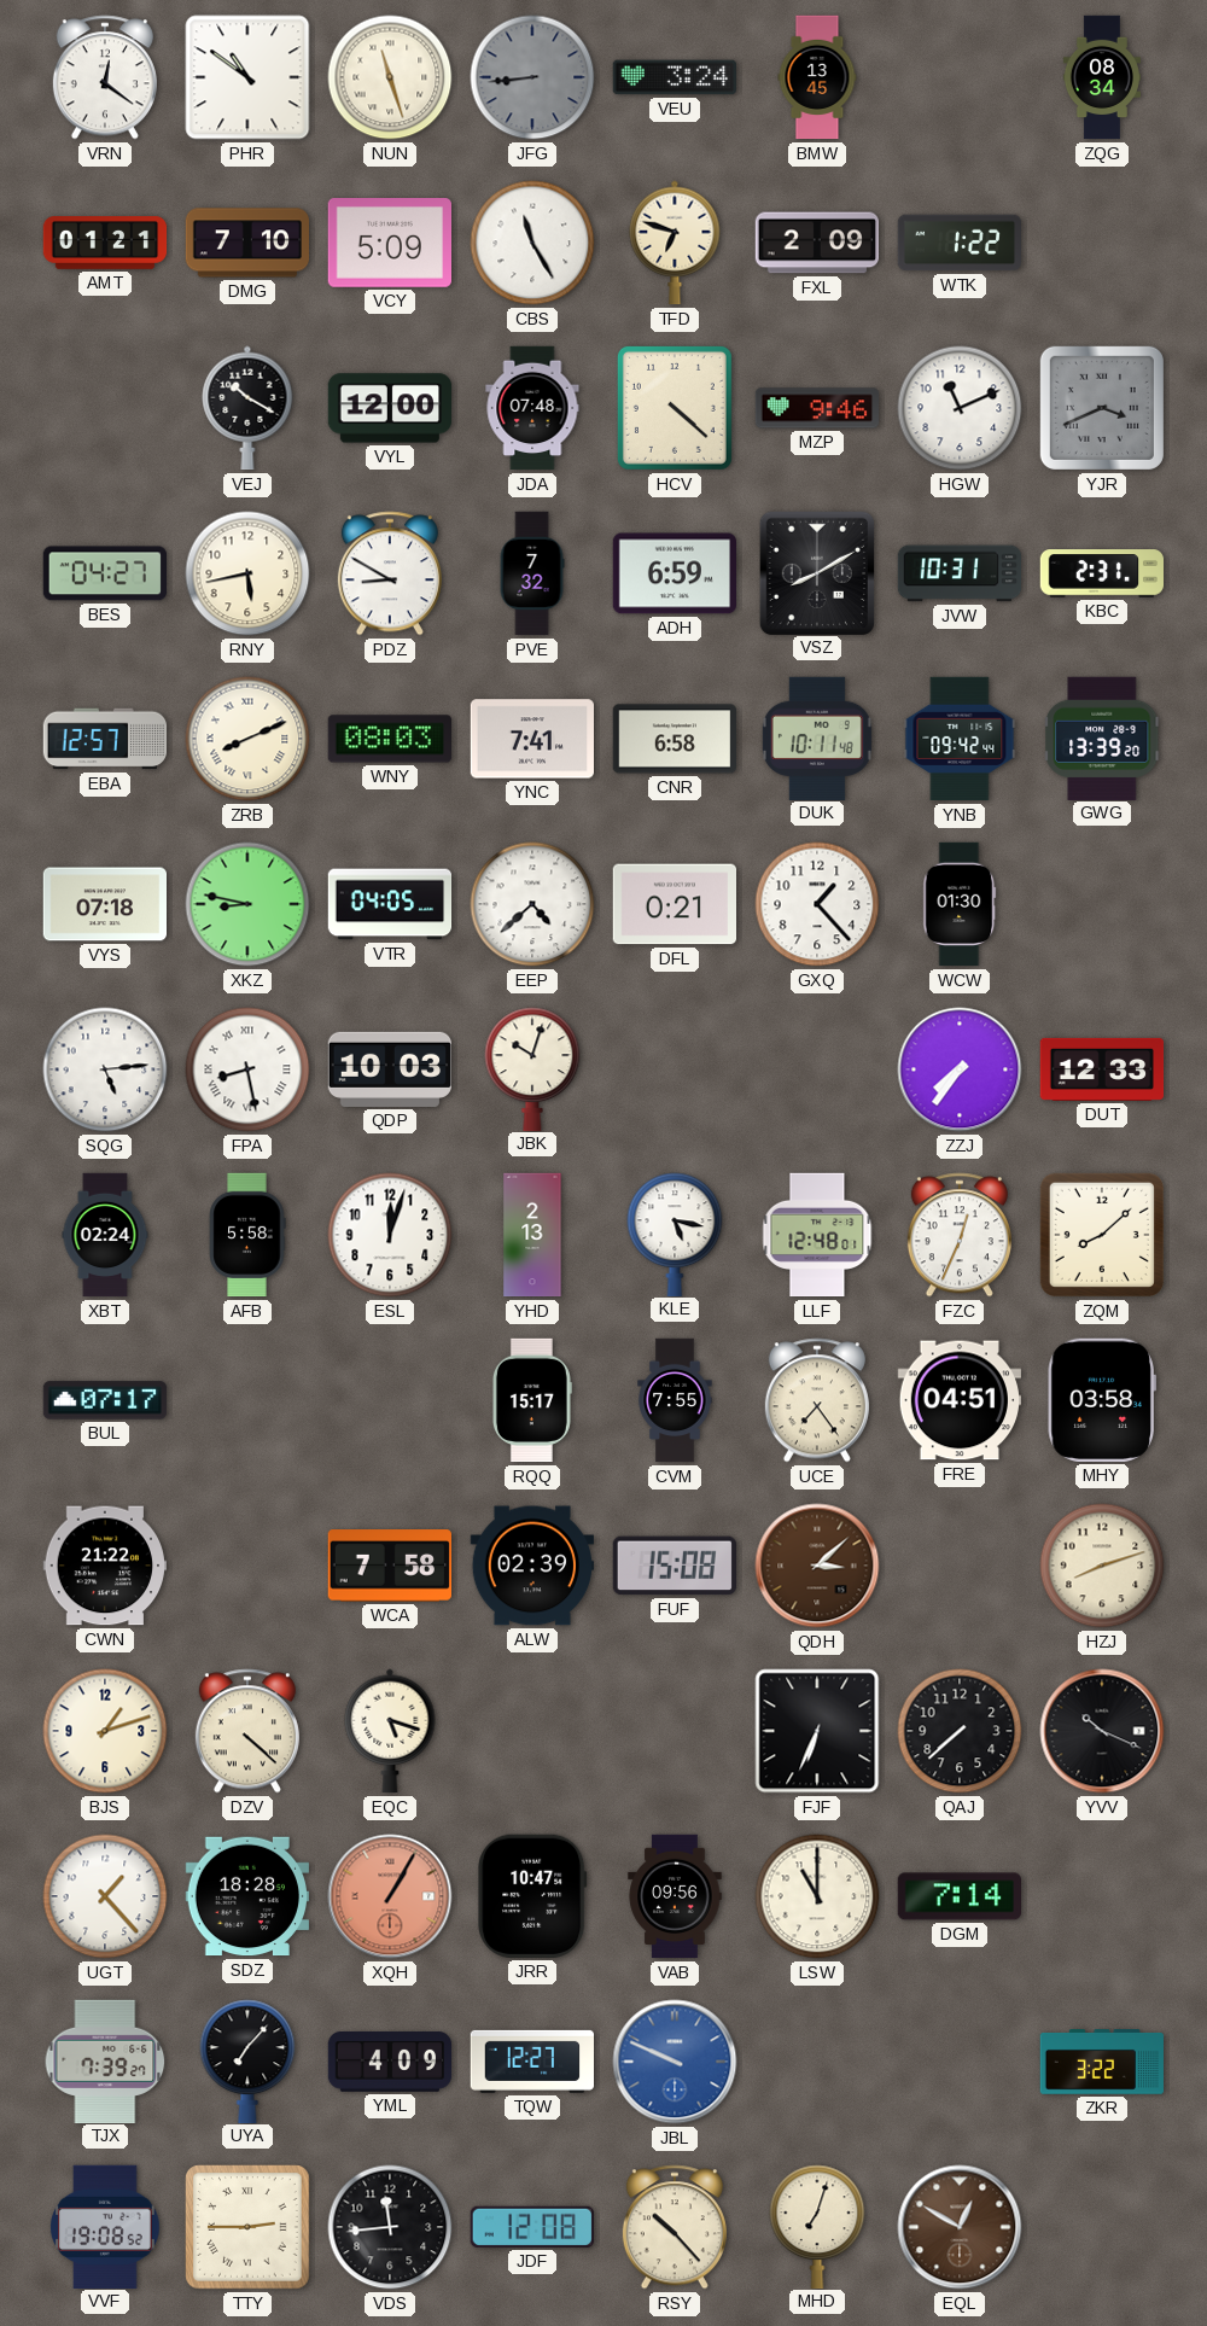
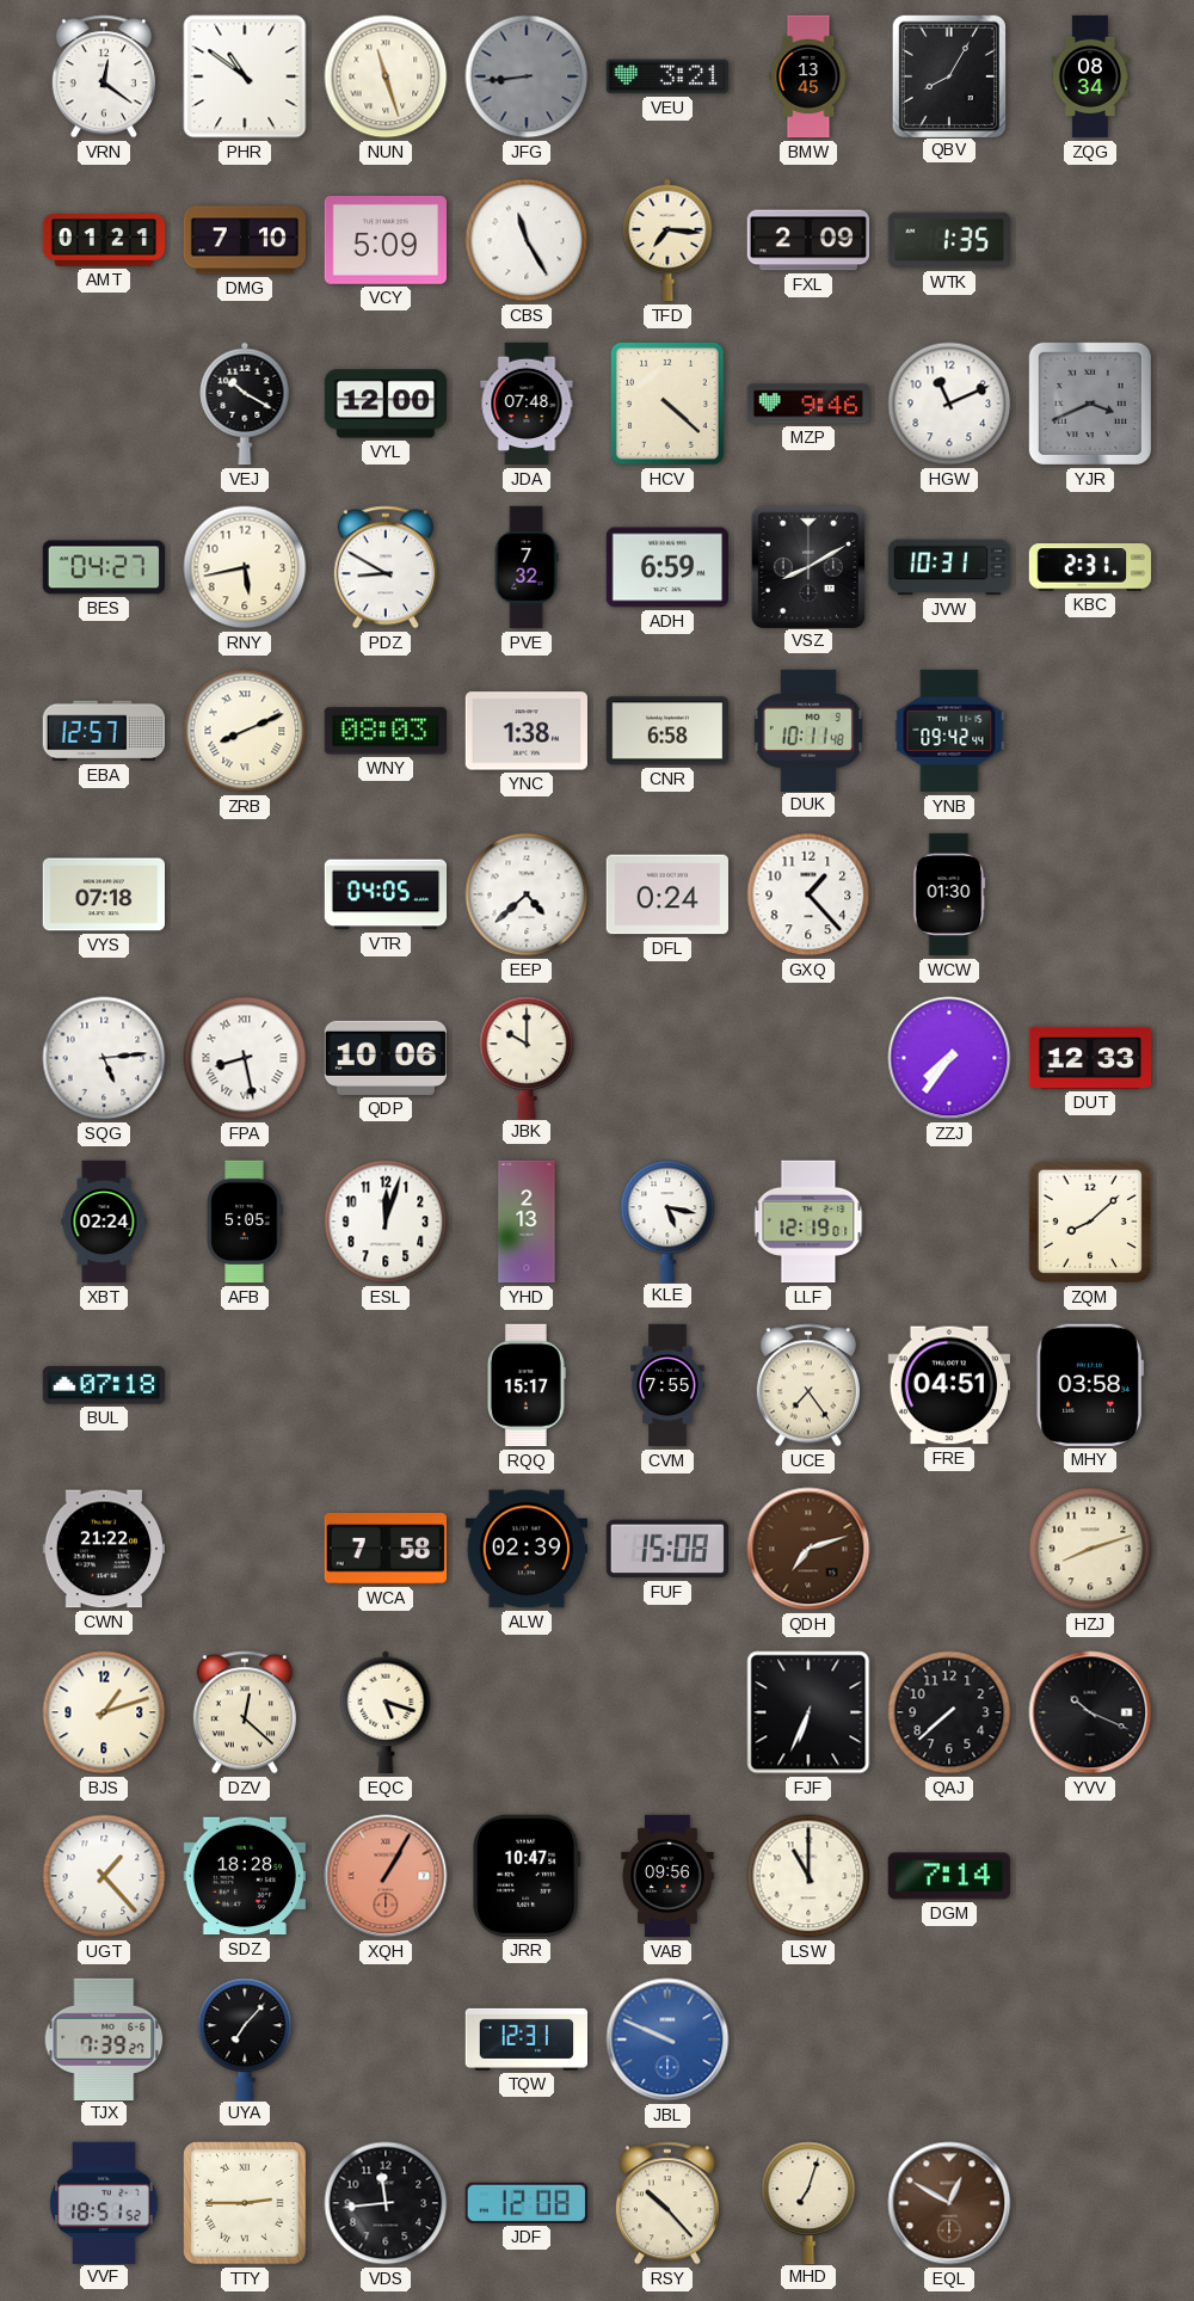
VEU: 3:24 -> 3:21 (666, 76)
QBV: none -> 8:05 (948, 75)
TFD: 6:48 -> 7:16 (667, 240)
WTK: 1:22 -> 1:35 (948, 240)
YNC: 7:41 -> 1:38 (527, 731)
GWG: 13:39 -> none (1103, 738)
XKZ: 8:47 -> none (247, 904)
DFL: 0:21 -> 0:24 (666, 894)
QDP: 10:03 -> 10:06 (384, 1058)
JBK: 10:03 -> 10:00 (527, 1057)
AFB: 5:58 -> 5:05 (245, 1222)
LLF: 12:48 -> 12:19 (808, 1222)
FZC: 12:34 -> none (960, 1235)
BUL: 07:17 -> 07:18 (104, 1385)
QDH: 3:08 -> 7:12 (808, 1549)
DZV: 4:22 -> 12:22 (245, 1712)
YML: 4:09 -> none (390, 2063)
TQW: 12:27 -> 12:31 (525, 2039)
ZKR: 3:22 -> none (1102, 2063)
VVF: 19:08 -> 18:51 (104, 2202)
